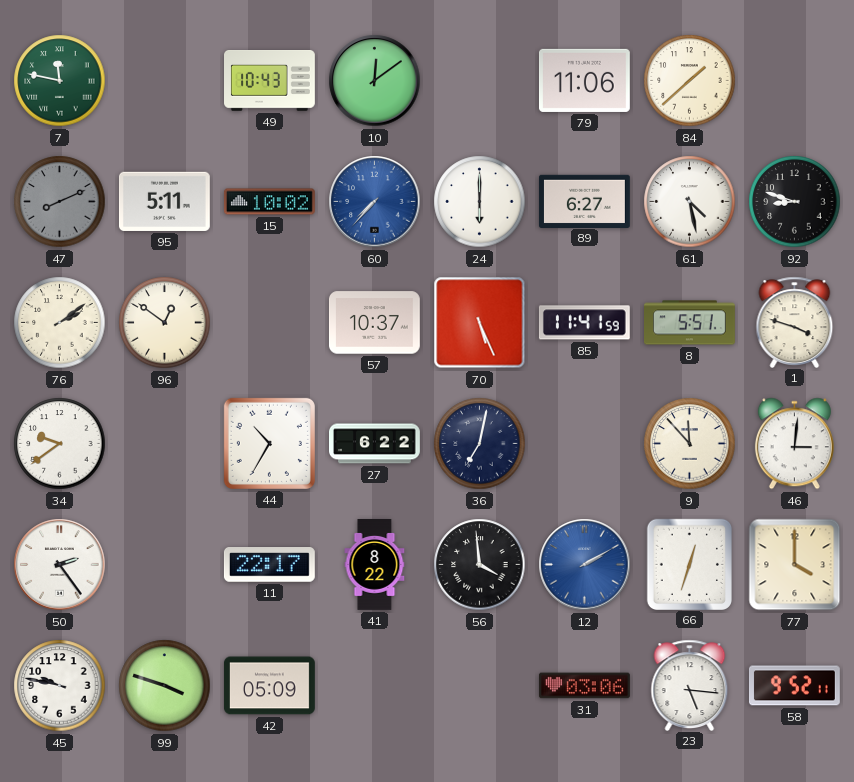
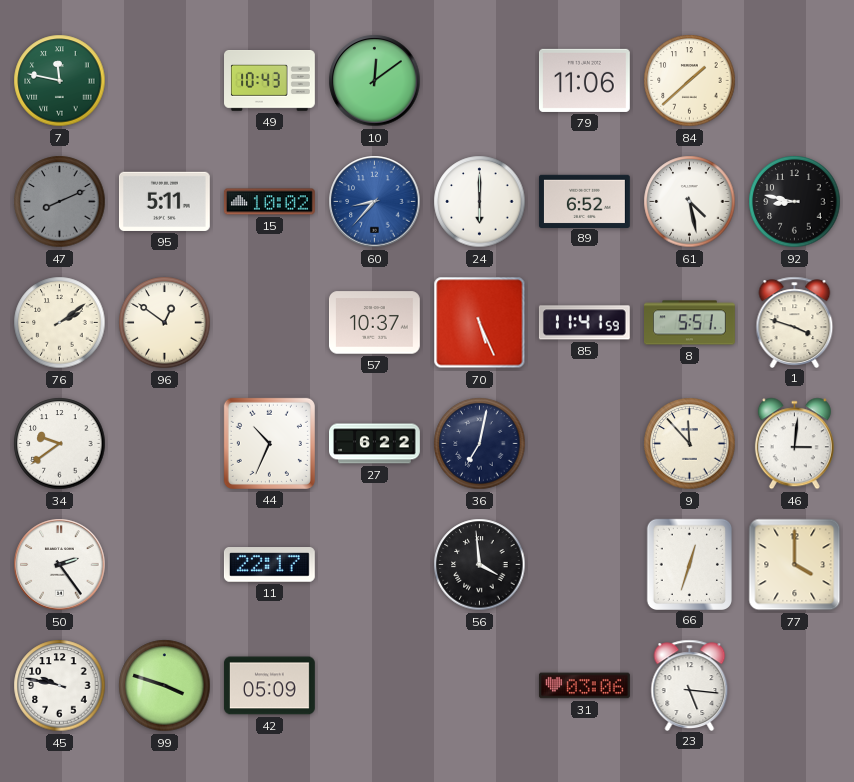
60: 7:37 -> 8:37 (375, 202)
89: 6:27 -> 6:52 (584, 201)
92: 8:48 -> 8:47 (795, 202)
44: 10:35 -> 10:34 (269, 443)
41: 8:22 -> none (375, 565)
12: 2:10 -> none (585, 565)
58: 9:52 -> none (794, 686)
